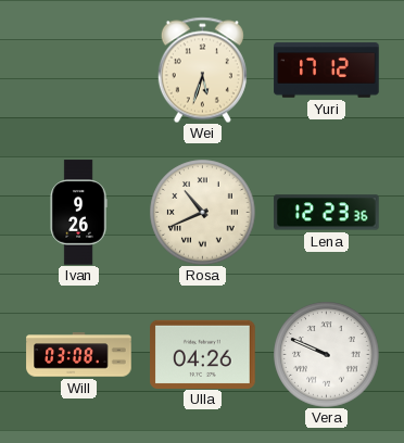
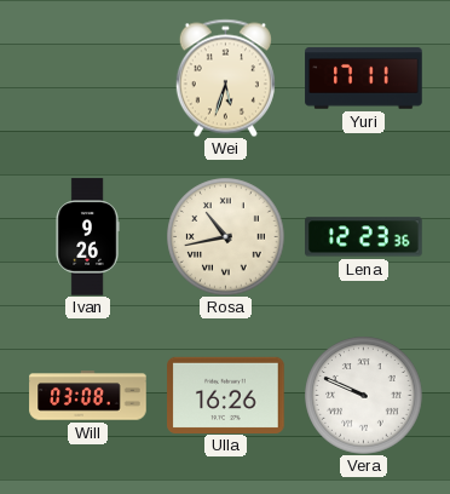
Yuri: 17:12 -> 17:11 (364, 79)
Rosa: 10:41 -> 10:43 (226, 237)
Ulla: 04:26 -> 16:26 (226, 395)
